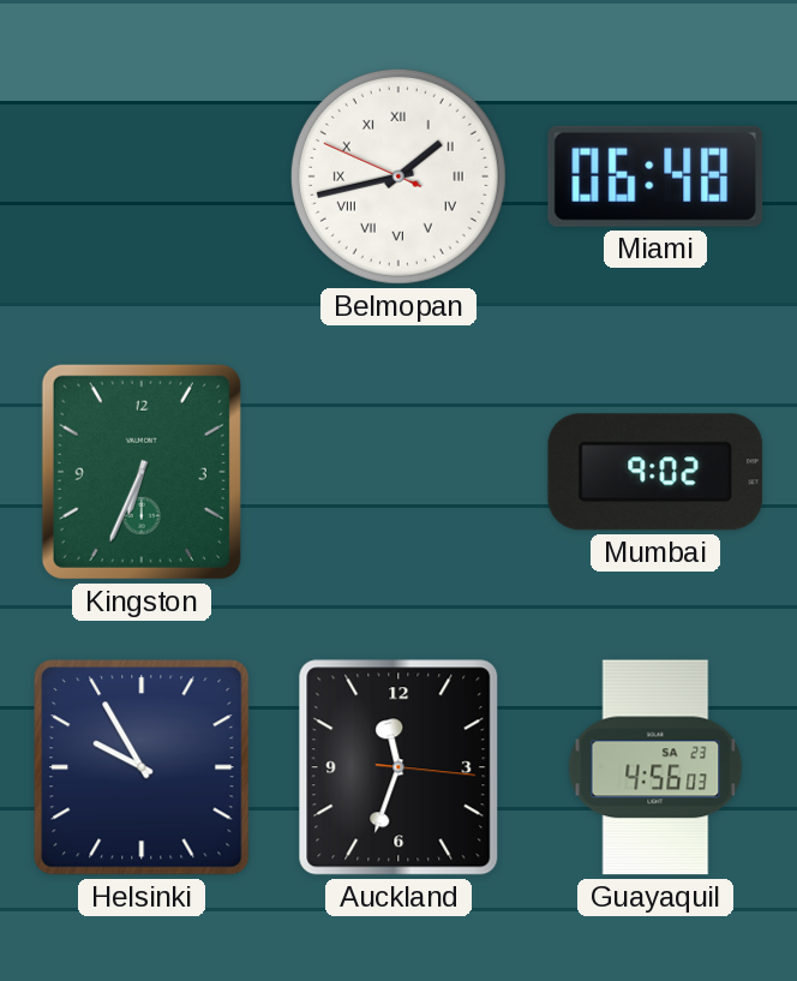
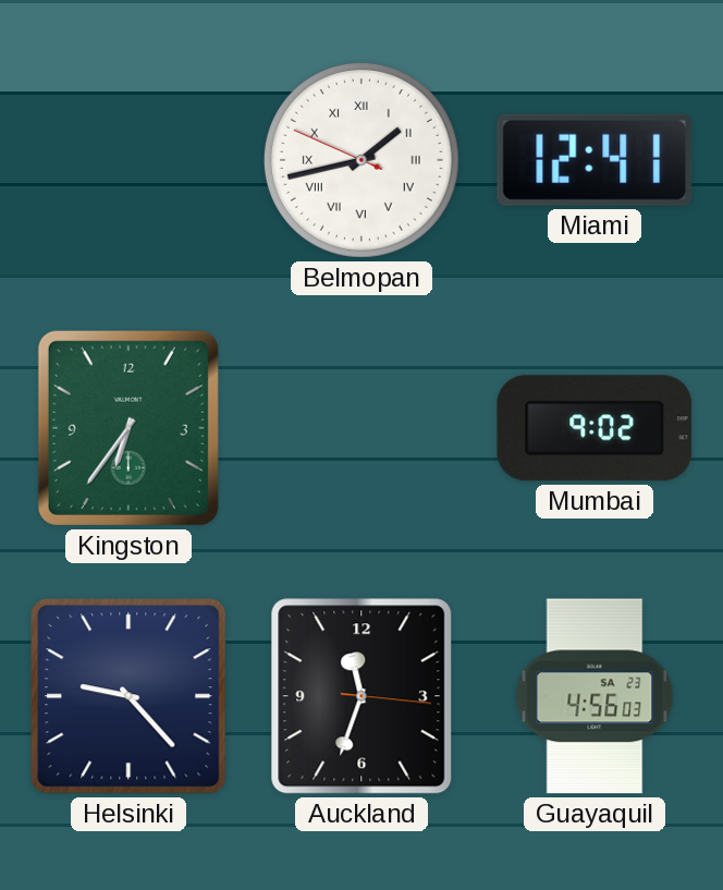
Miami: 06:48 -> 12:41 (595, 160)
Kingston: 6:34 -> 6:36 (128, 428)
Helsinki: 9:55 -> 9:23 (128, 696)
